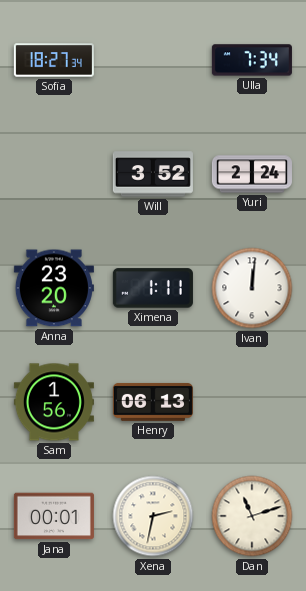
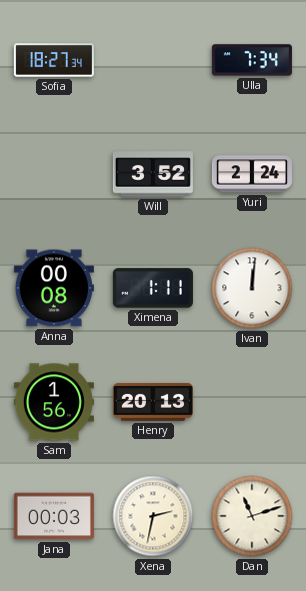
Anna: 23:20 -> 00:08 (54, 288)
Henry: 06:13 -> 20:13 (153, 402)
Jana: 00:01 -> 00:03 (54, 516)
